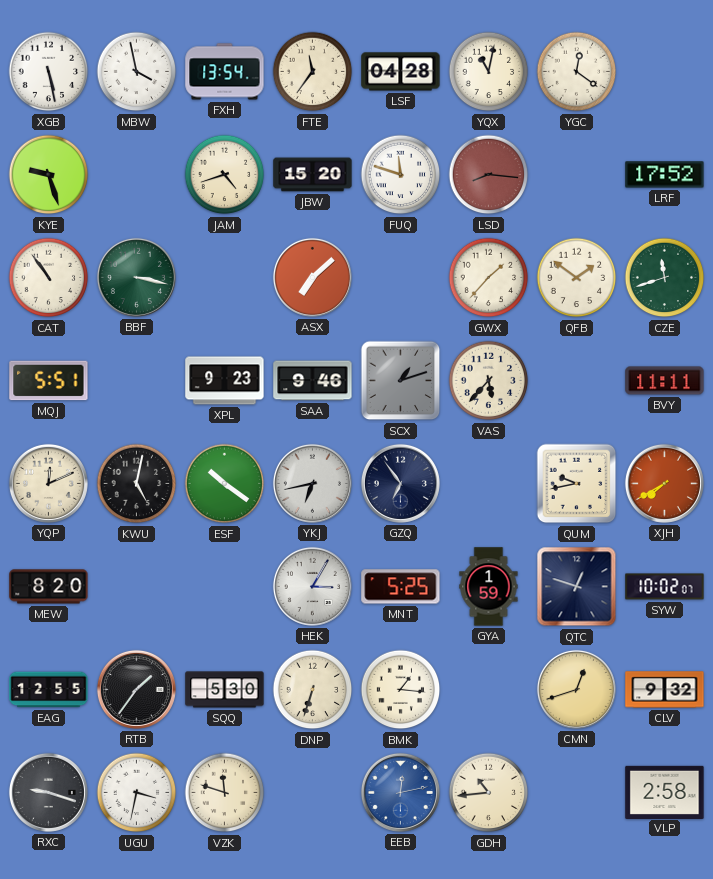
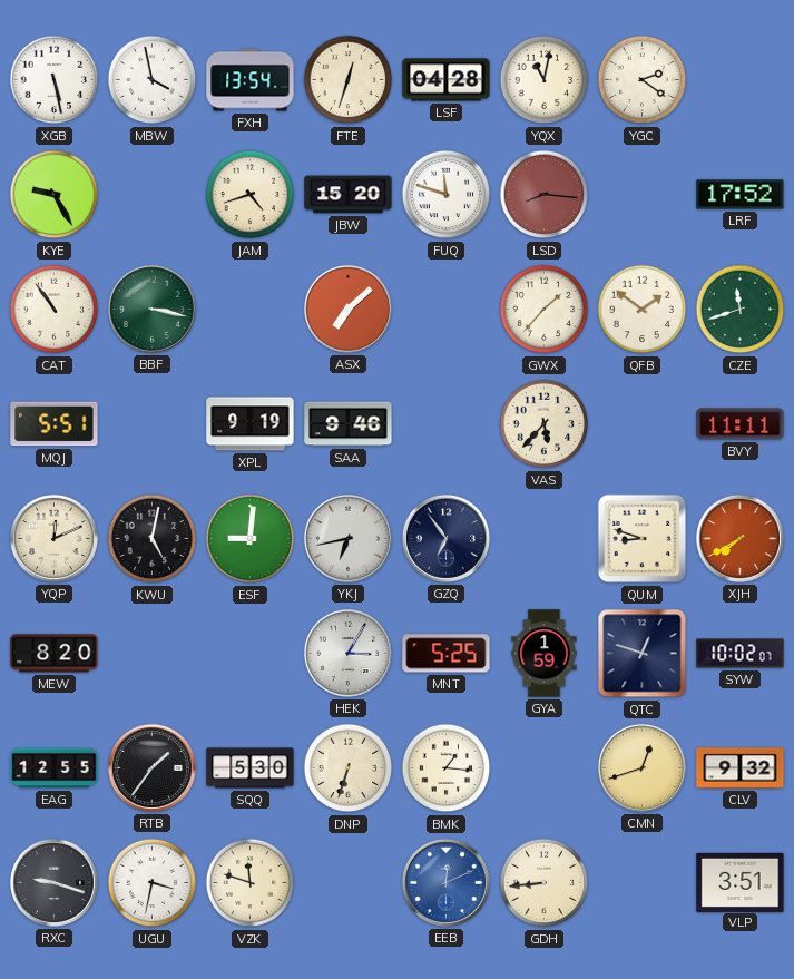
FTE: 11:36 -> 12:33 (349, 80)
YGC: 12:21 -> 2:21 (643, 80)
KYE: 9:27 -> 9:25 (55, 195)
XPL: 9:23 -> 9:19 (251, 424)
SCX: 1:12 -> none (401, 381)
ESF: 10:21 -> 9:01 (251, 539)
QUM: 9:43 -> 8:48 (643, 539)
EEB: 12:13 -> 12:11 (445, 882)
GDH: 10:44 -> 8:44 (545, 883)
VLP: 2:58 -> 3:51 (741, 882)
